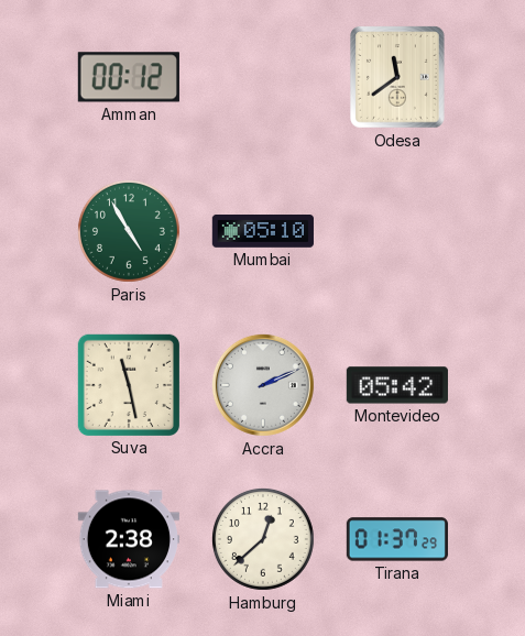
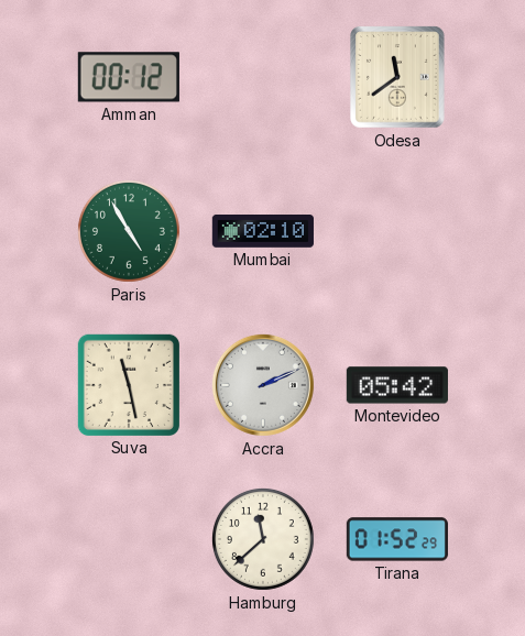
Mumbai: 05:10 -> 02:10 (263, 232)
Miami: 2:38 -> none (129, 539)
Hamburg: 12:38 -> 11:38 (263, 539)
Tirana: 01:37 -> 01:52 (397, 539)
